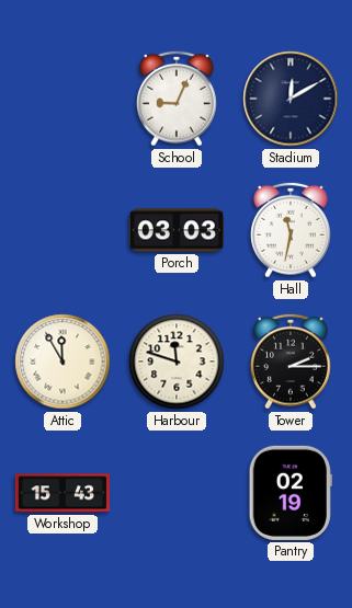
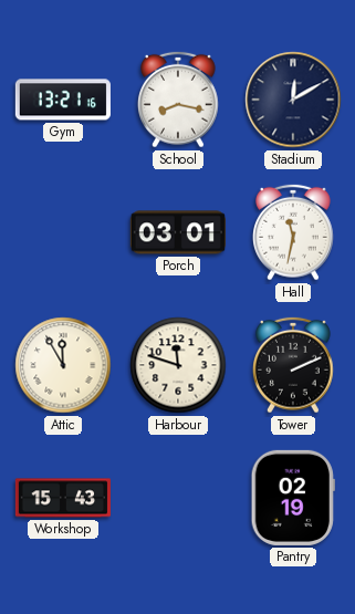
Gym: none -> 13:21 (63, 100)
School: 9:04 -> 8:17 (179, 100)
Porch: 03:03 -> 03:01 (178, 232)
Tower: 2:15 -> 2:11 (294, 365)
